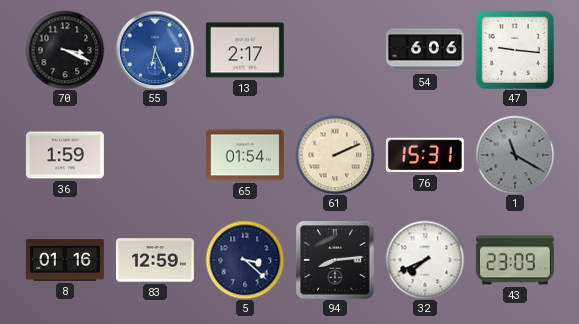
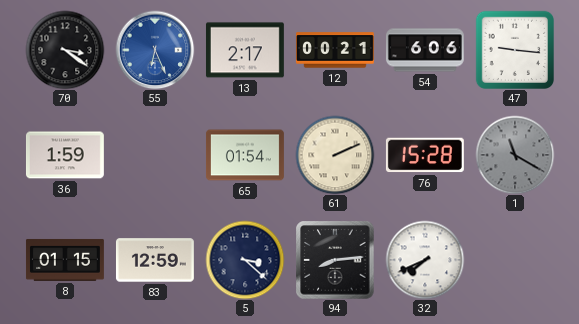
70: 3:19 -> 3:21 (65, 50)
12: none -> 00:21 (335, 50)
76: 15:31 -> 15:28 (425, 155)
8: 01:16 -> 01:15 (65, 260)
43: 23:09 -> none (515, 260)
